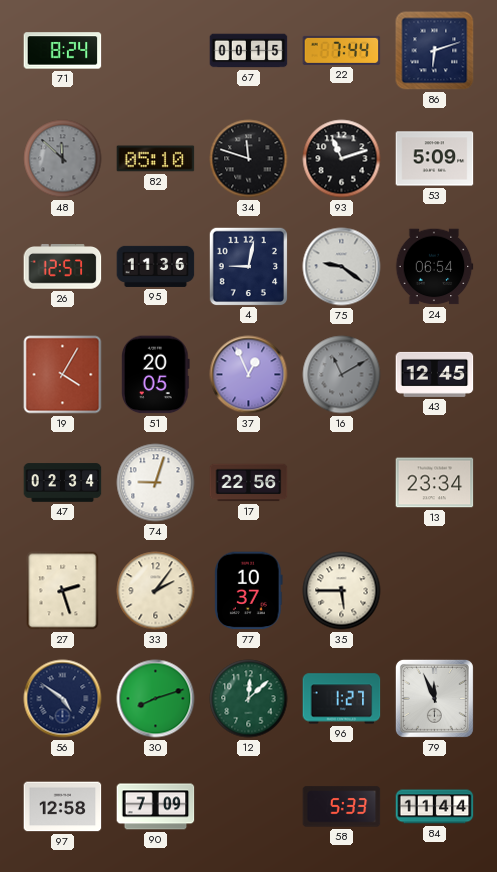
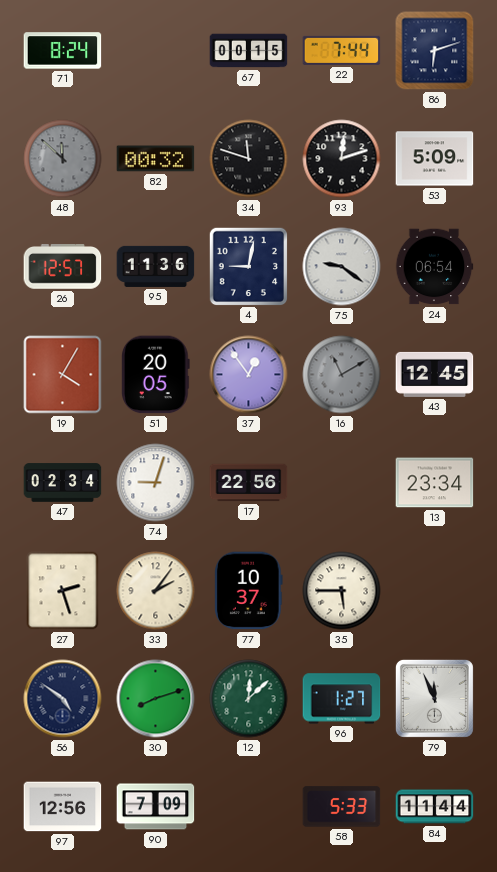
82: 05:10 -> 00:32 (156, 159)
93: 11:12 -> 12:12 (342, 159)
37: 12:56 -> 12:54 (249, 375)
97: 12:58 -> 12:56 (63, 807)
